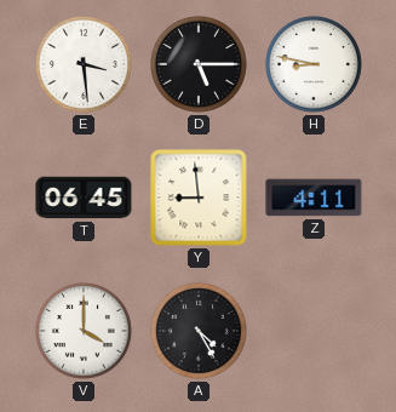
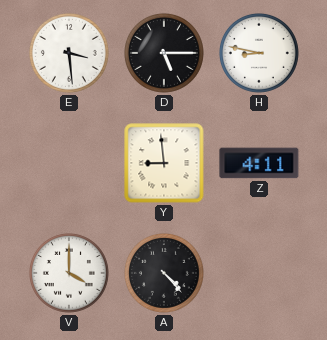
T: 06:45 -> none (84, 198)
A: 4:25 -> 4:23 (164, 273)
